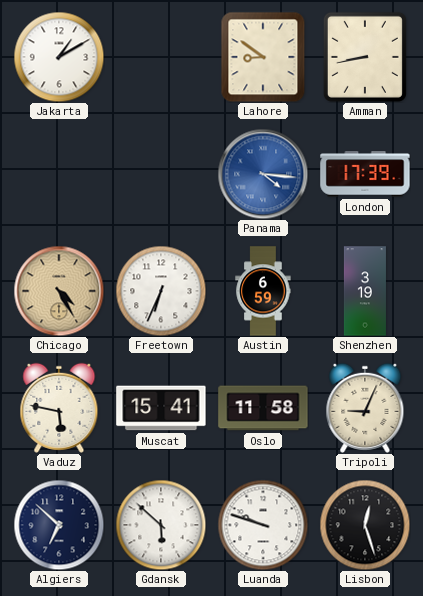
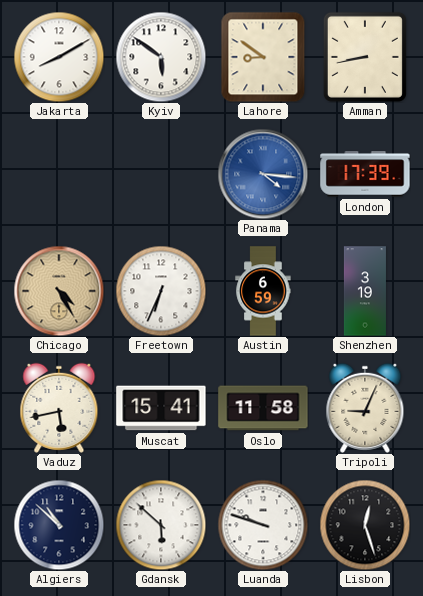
Jakarta: 1:10 -> 8:10 (59, 57)
Kyiv: none -> 5:51 (161, 57)
Vaduz: 5:47 -> 5:43 (59, 408)
Algiers: 6:52 -> 10:52 (59, 525)
